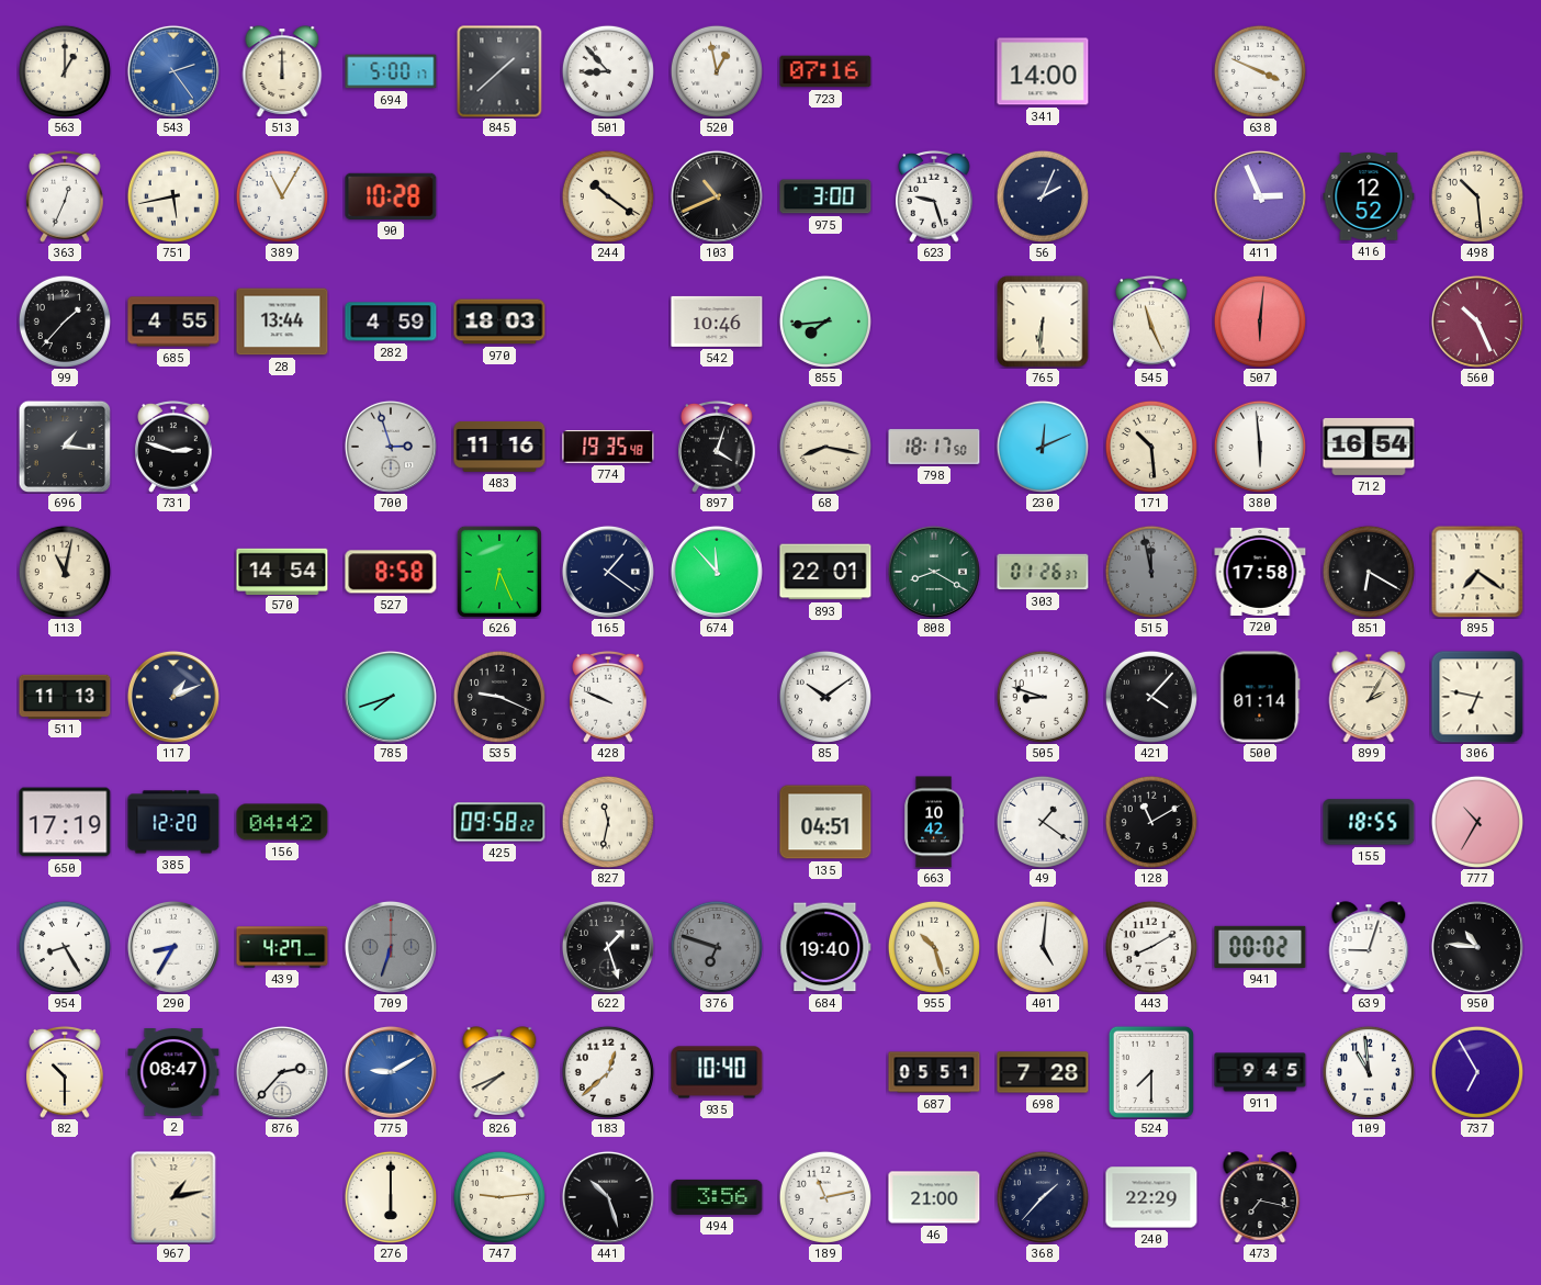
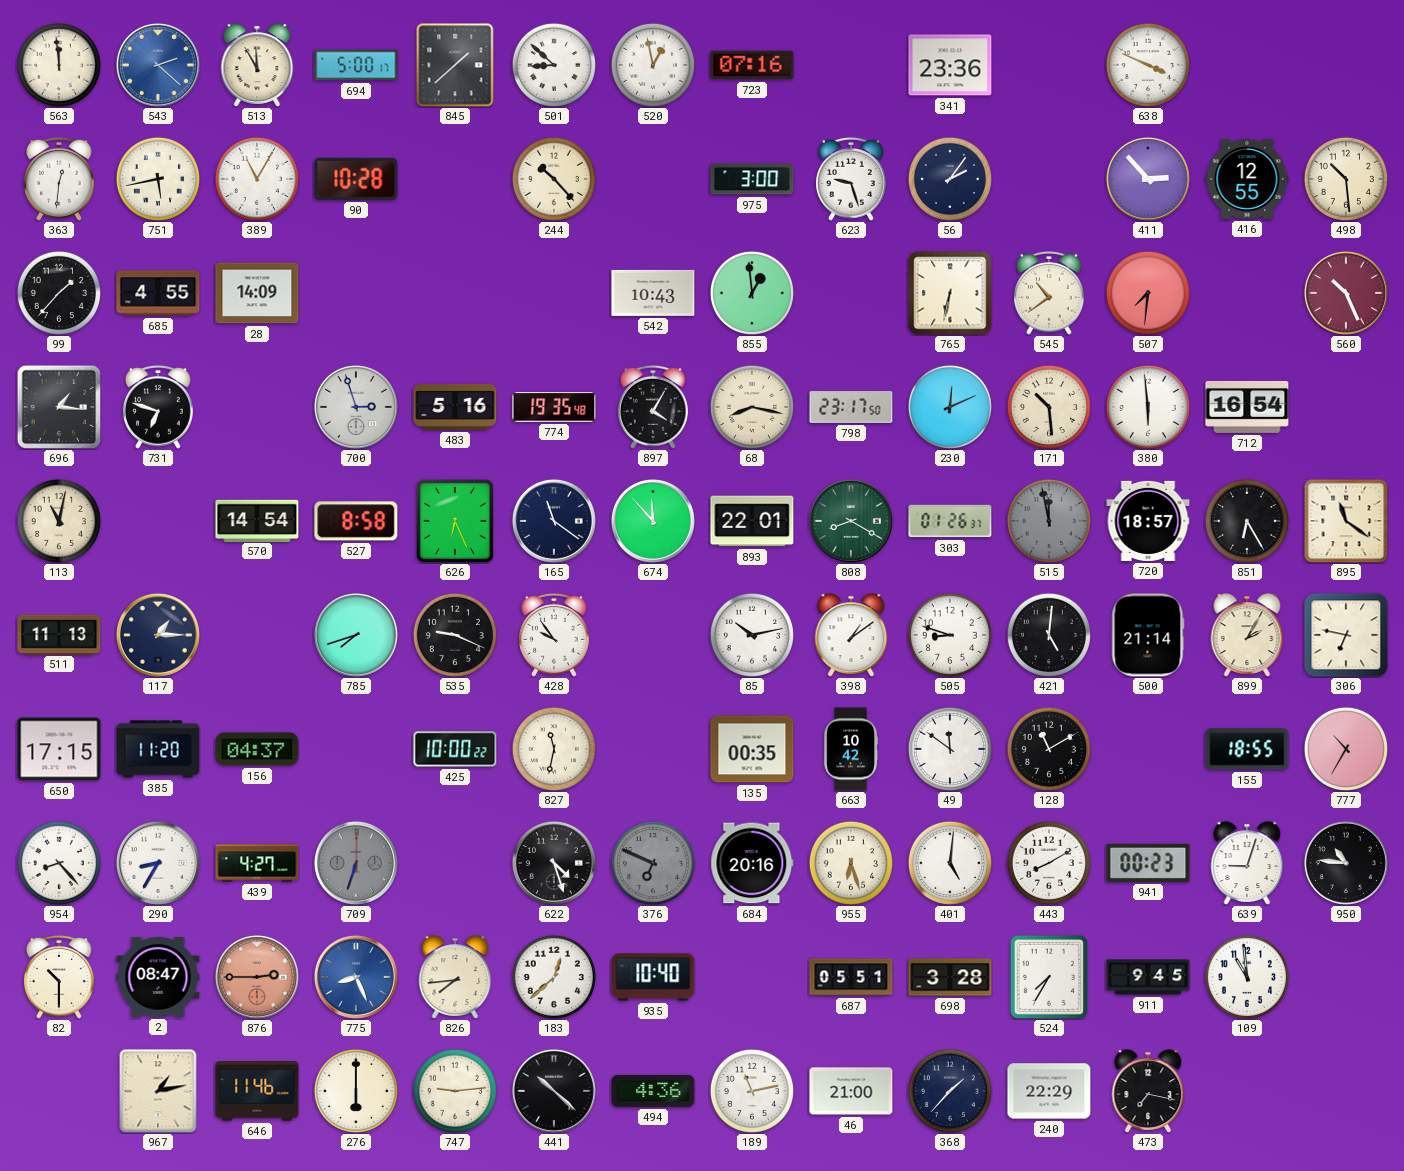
563: 1:00 -> 11:59 (59, 65)
543: 2:24 -> 2:22 (158, 65)
513: 12:00 -> 11:55 (257, 65)
501: 8:53 -> 8:52 (554, 65)
341: 14:00 -> 23:36 (950, 65)
363: 12:34 -> 12:31 (59, 179)
244: 10:21 -> 10:23 (554, 179)
103: 10:41 -> none (717, 196)
56: 2:04 -> 2:06 (950, 179)
411: 2:56 -> 2:53 (1148, 179)
416: 12:52 -> 12:55 (1247, 179)
28: 13:44 -> 14:09 (257, 293)
282: 4:59 -> none (391, 322)
970: 18:03 -> none (499, 322)
542: 10:46 -> 10:43 (653, 293)
855: 7:44 -> 12:59 (752, 293)
765: 6:31 -> 6:32 (950, 293)
545: 11:26 -> 10:39 (1049, 293)
507: 6:01 -> 7:31 (1148, 293)
731: 2:48 -> 6:48 (158, 407)
483: 11:16 -> 5:16 (455, 407)
897: 4:03 -> 4:05 (653, 407)
798: 18:17 -> 23:17 (851, 407)
165: 1:21 -> 11:21 (554, 521)
720: 17:58 -> 18:57 (1148, 521)
851: 6:20 -> 6:25 (1247, 521)
895: 7:21 -> 11:21 (1346, 521)
117: 1:11 -> 1:15 (158, 635)
428: 9:49 -> 9:54 (554, 635)
85: 10:09 -> 10:13 (752, 635)
398: none -> 1:09 (851, 635)
421: 4:07 -> 5:01 (1049, 635)
500: 01:14 -> 21:14 (1148, 635)
650: 17:19 -> 17:15 (59, 749)
385: 12:20 -> 11:20 (158, 749)
156: 04:42 -> 04:37 (257, 749)
425: 09:58 -> 10:00 (455, 749)
135: 04:51 -> 00:35 (752, 749)
49: 1:21 -> 11:51 (950, 749)
954: 8:25 -> 8:23 (59, 863)
622: 1:27 -> 4:27 (554, 863)
376: 6:48 -> 6:49 (653, 863)
684: 19:40 -> 20:16 (752, 863)
955: 10:27 -> 6:27 (851, 863)
941: 00:02 -> 00:23 (1148, 863)
876: 2:37 -> 2:45 (257, 977)
876 dial: white -> salmon (257, 977)
775: 9:10 -> 8:26 (356, 977)
826: 7:41 -> 7:44 (455, 977)
698: 7:28 -> 3:28 (950, 977)
524: 7:30 -> 7:35 (1049, 977)
737: 6:55 -> none (1477, 1072)
646: none -> 11:46 (257, 1091)
441: 10:27 -> 10:22 (554, 1091)
494: 3:56 -> 4:36 (653, 1091)
